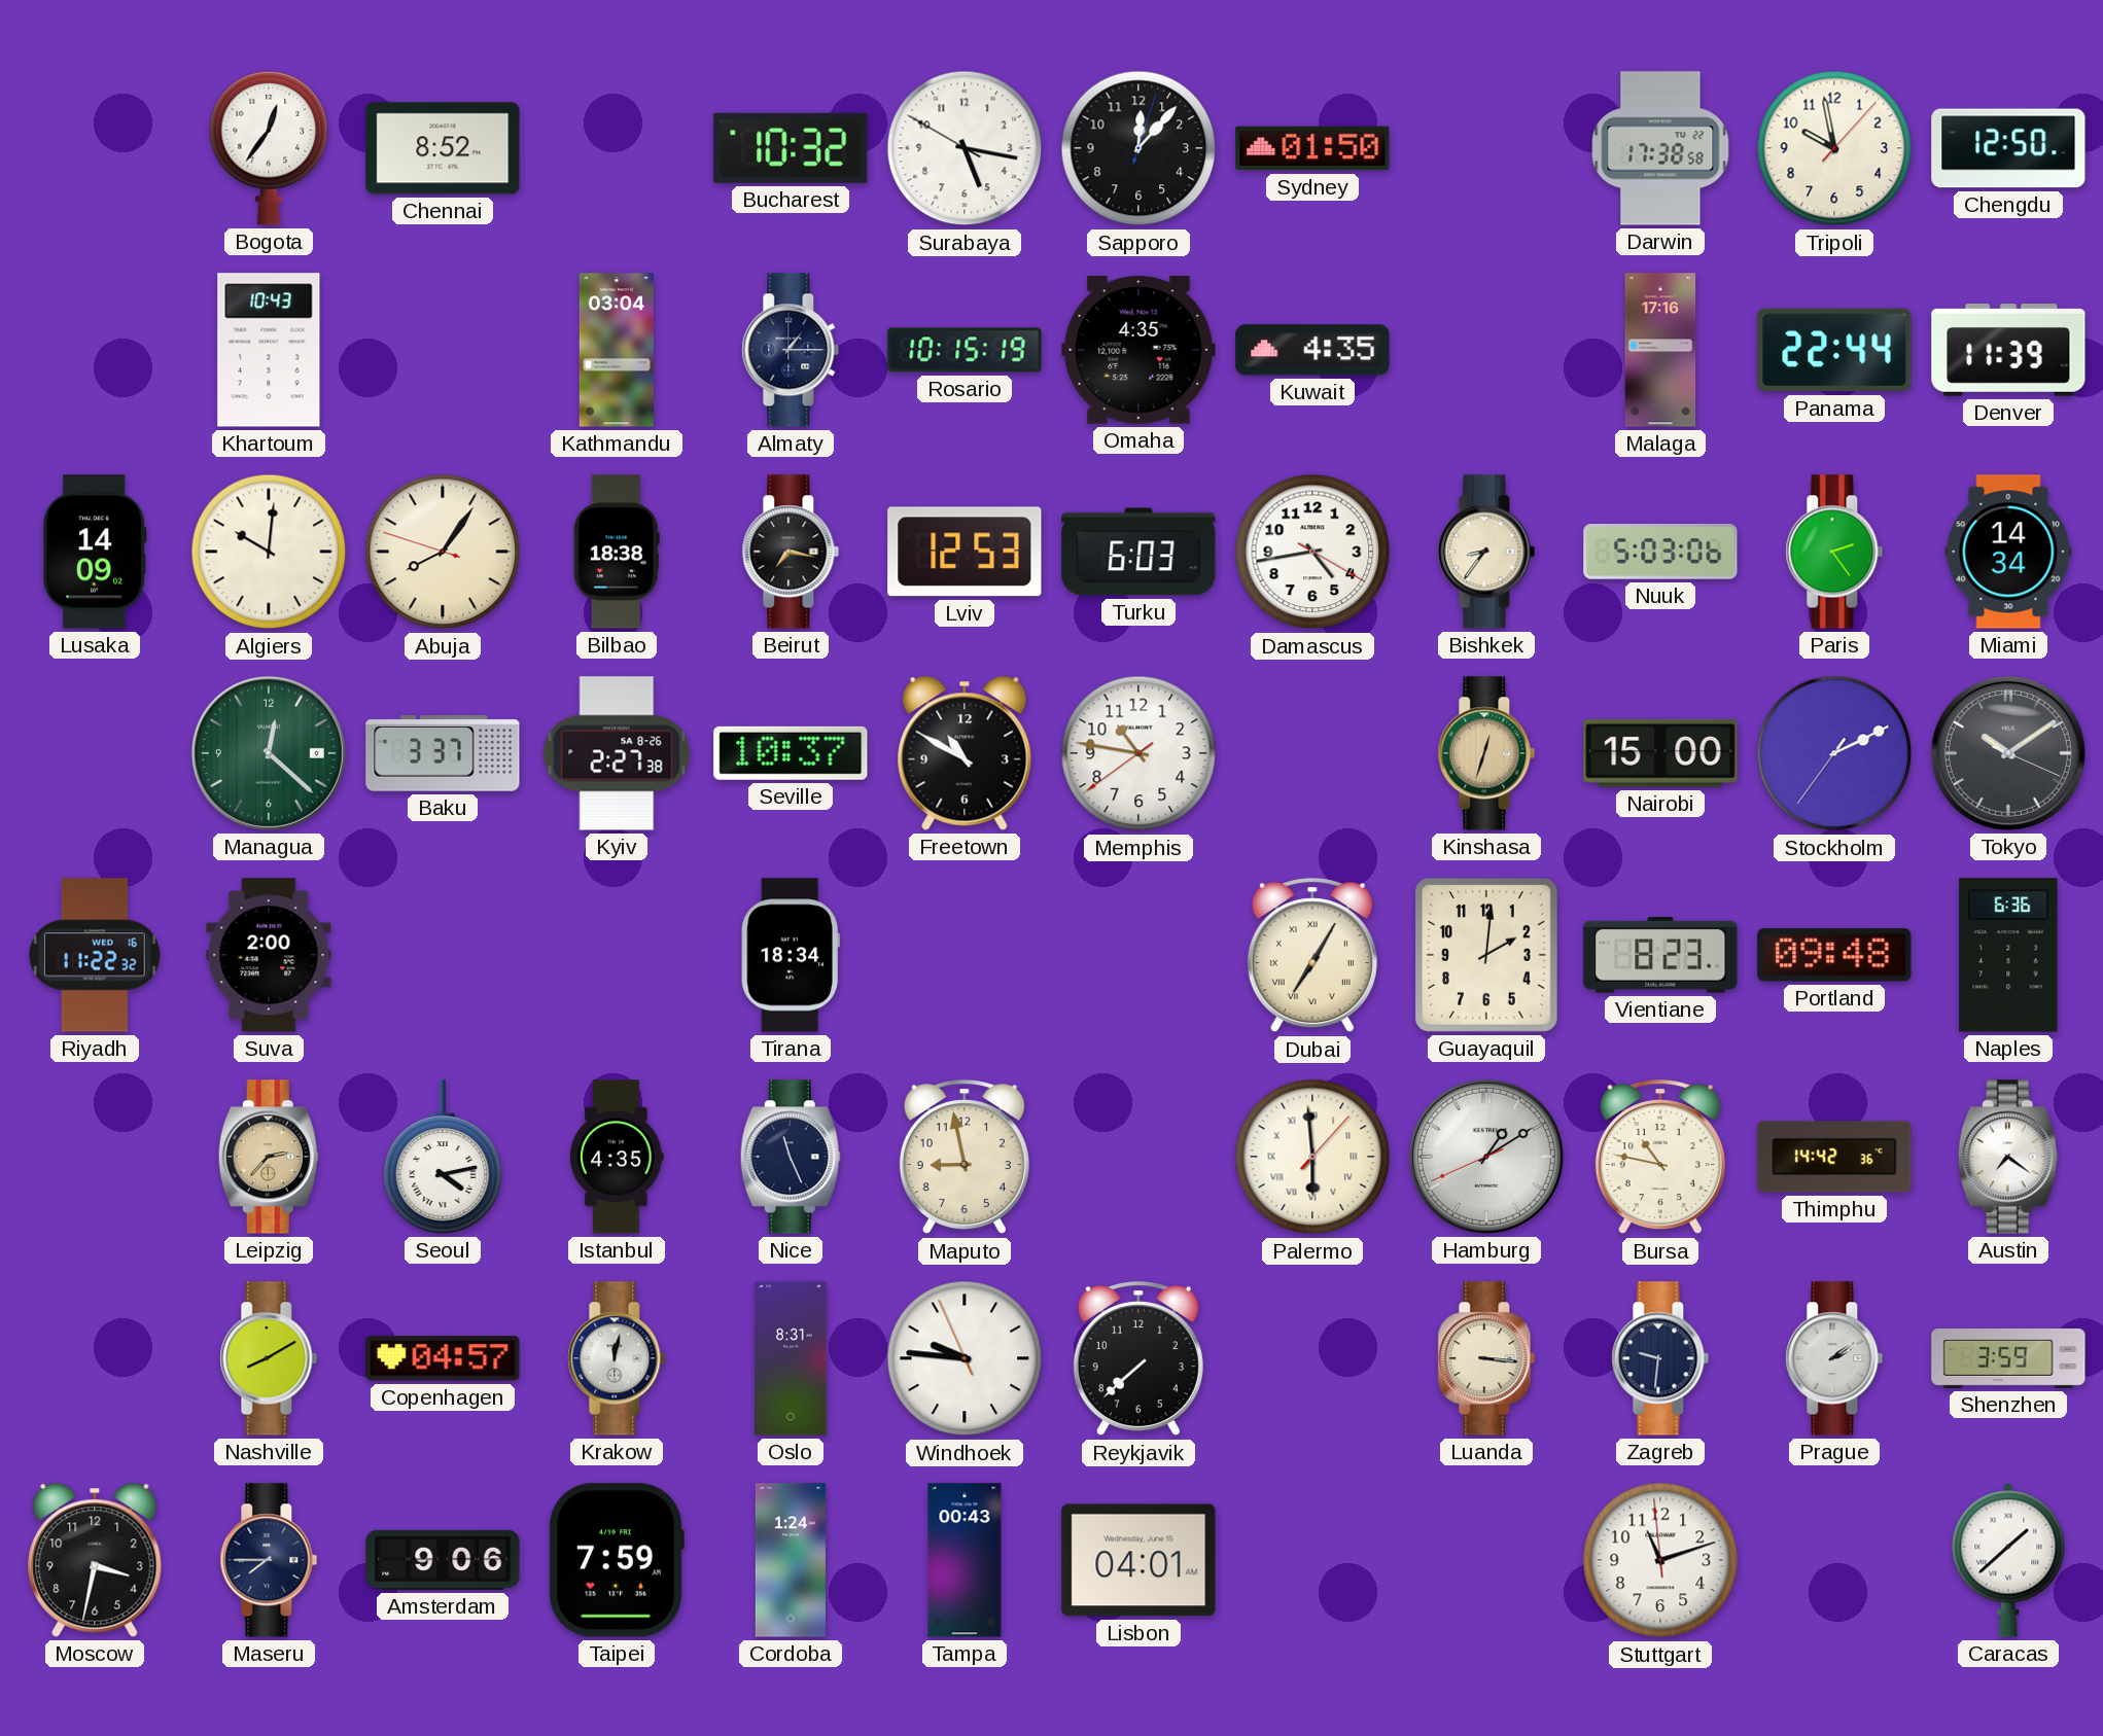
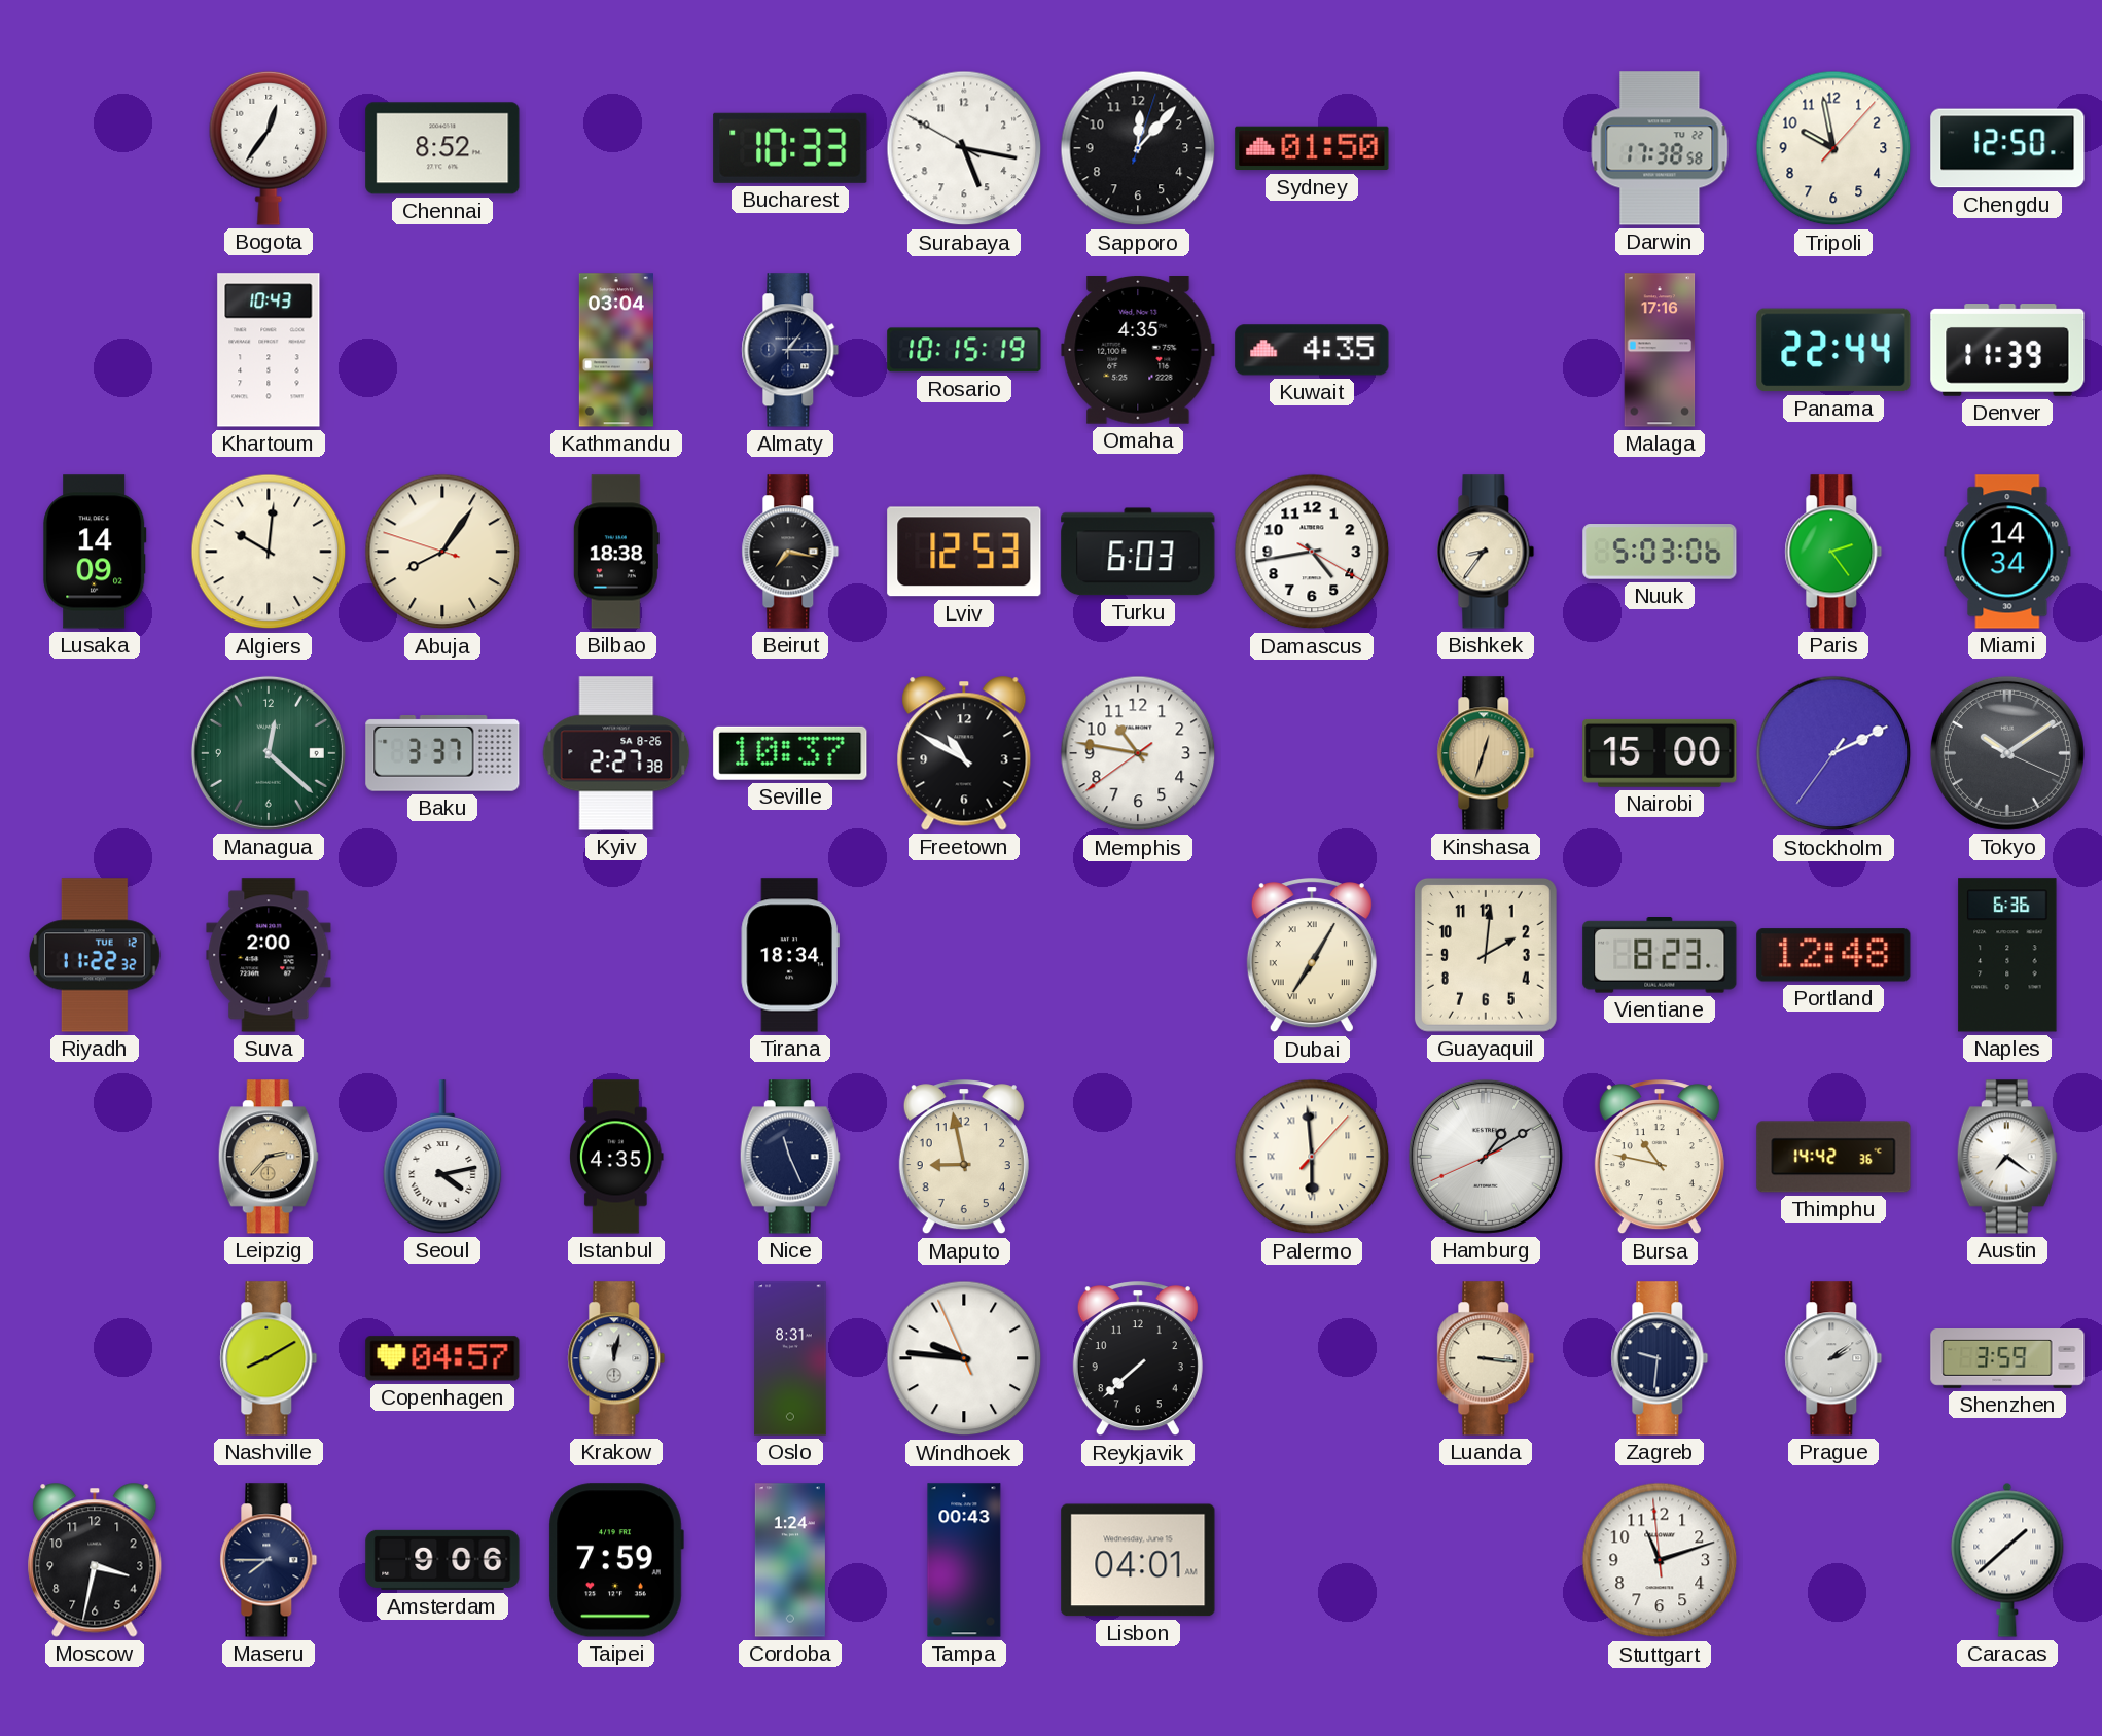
Bucharest: 10:32 -> 10:33 (790, 148)
Riyadh date: WED 16 -> TUE 12 (96, 955)
Portland: 09:48 -> 12:48 (1833, 955)
